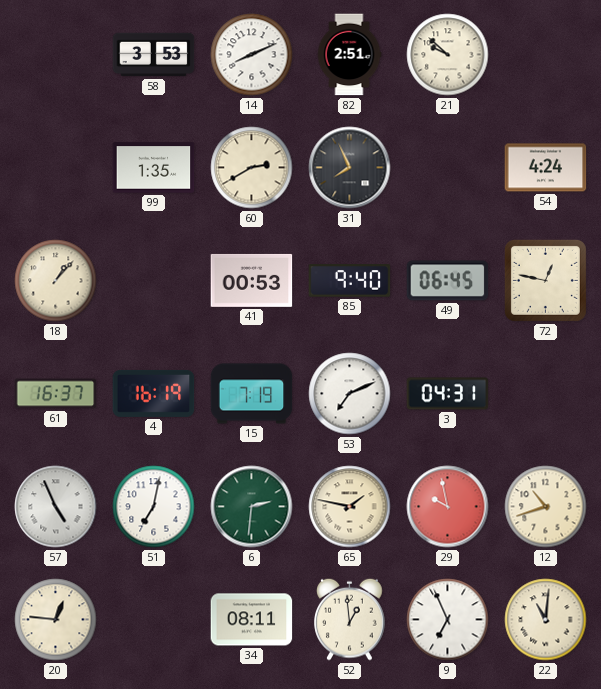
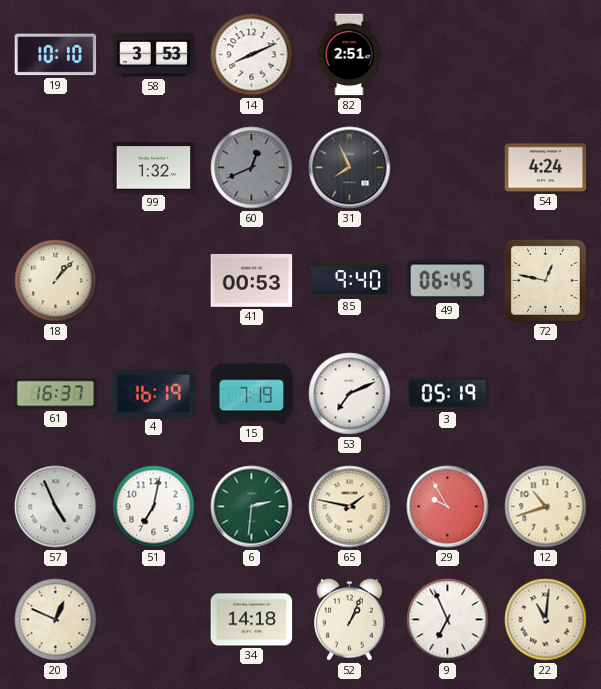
19: none -> 10:10 (56, 55)
21: 9:52 -> none (448, 55)
99: 1:35 -> 1:32 (154, 168)
60: 2:40 -> 12:41 (252, 168)
60 dial: cream -> grey (252, 168)
3: 04:31 -> 05:19 (448, 394)
29: 9:58 -> 9:55 (448, 507)
20: 12:46 -> 12:49 (56, 620)
34: 08:11 -> 14:18 (252, 620)
52: 12:59 -> 1:04 (350, 619)
